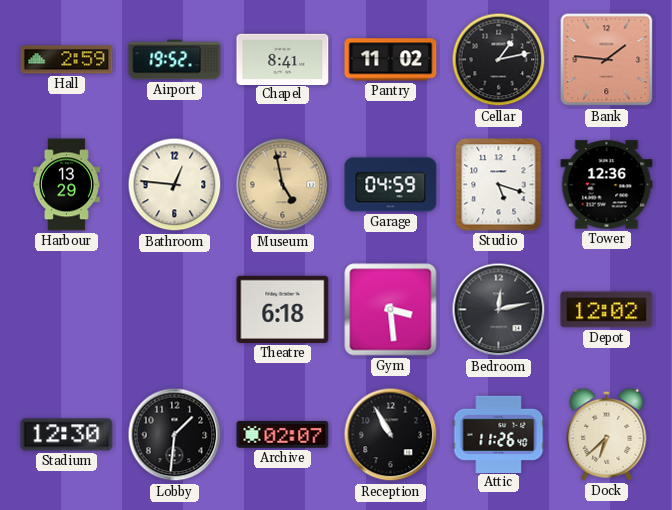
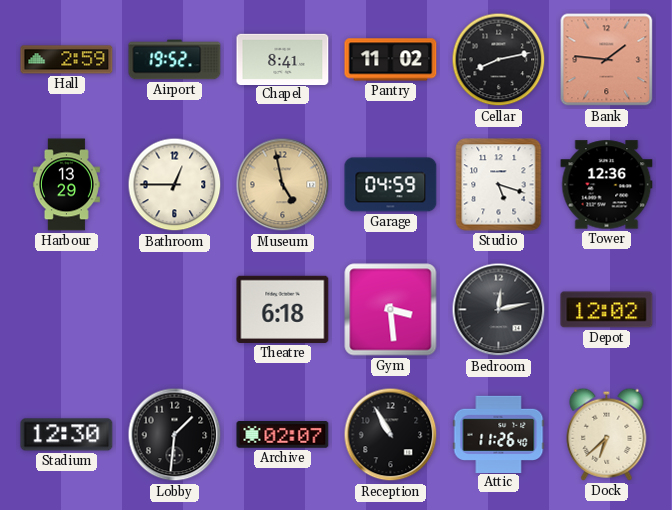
Cellar: 1:13 -> 8:13 (499, 60)
Bathroom: 12:46 -> 12:45 (175, 185)
